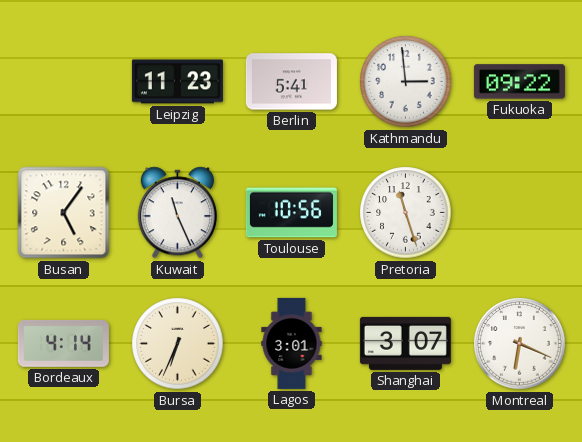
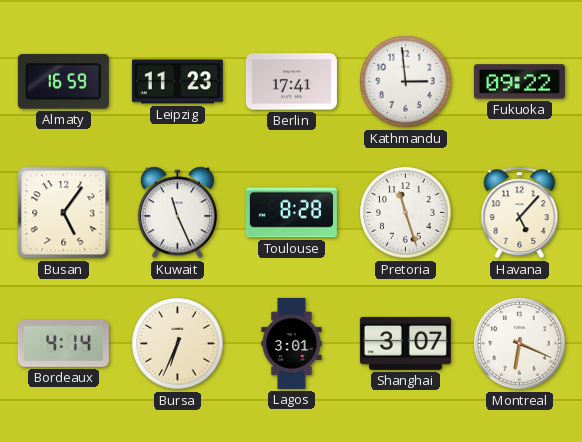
Almaty: none -> 16:59 (63, 81)
Berlin: 5:41 -> 17:41 (291, 82)
Toulouse: 10:56 -> 8:28 (291, 213)
Havana: none -> 5:07 (520, 213)
